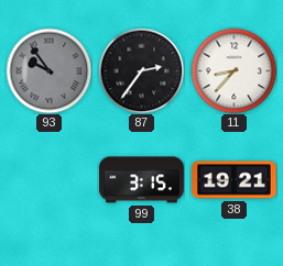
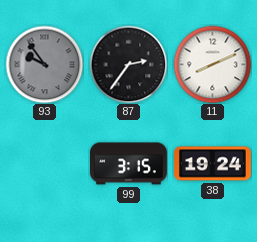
11: 8:37 -> 8:11 (212, 64)
38: 19:21 -> 19:24 (213, 164)
